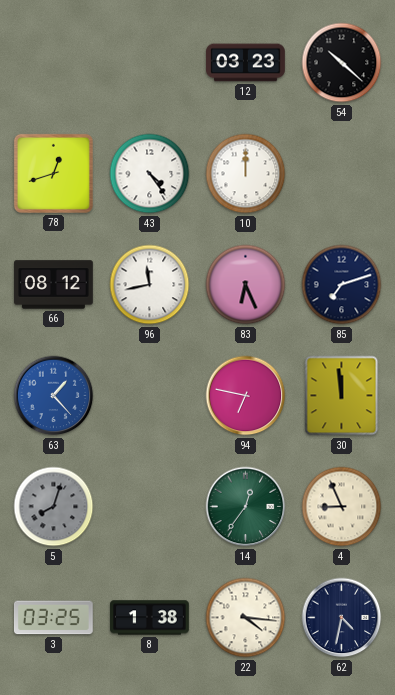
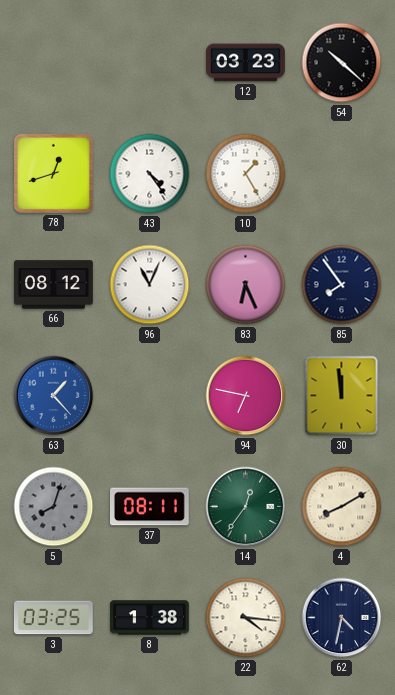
10: 12:00 -> 1:25 (246, 174)
96: 11:43 -> 11:04 (150, 285)
85: 7:12 -> 7:54 (342, 285)
37: none -> 08:11 (150, 507)
4: 8:56 -> 8:10 (342, 507)
